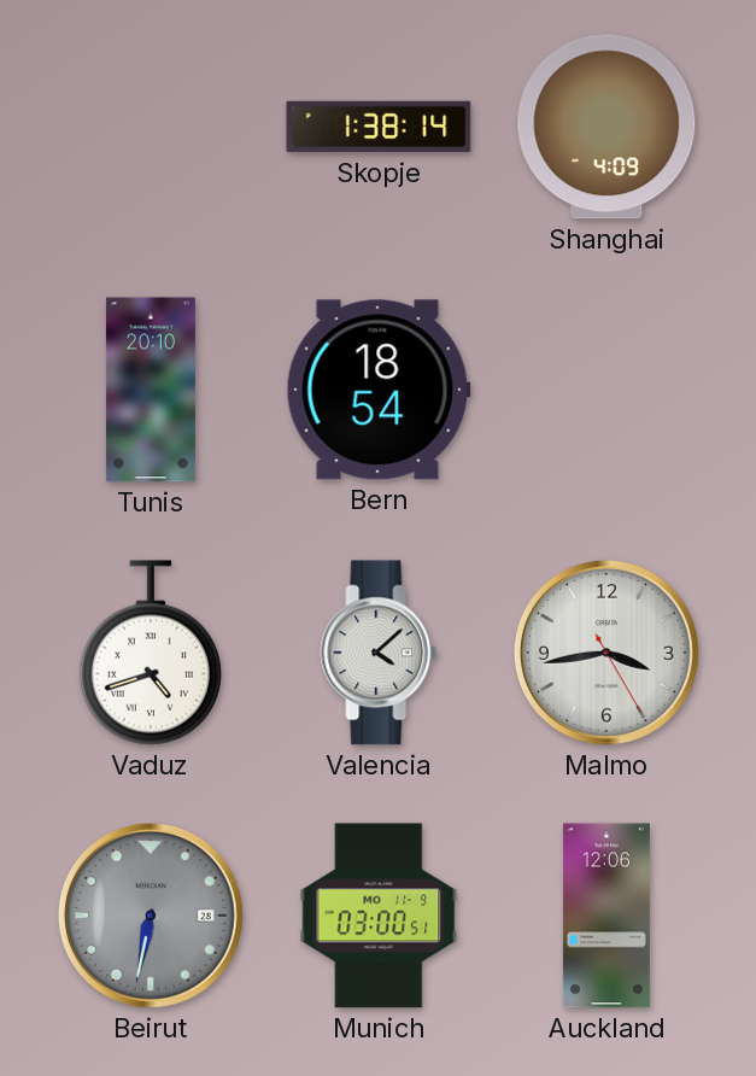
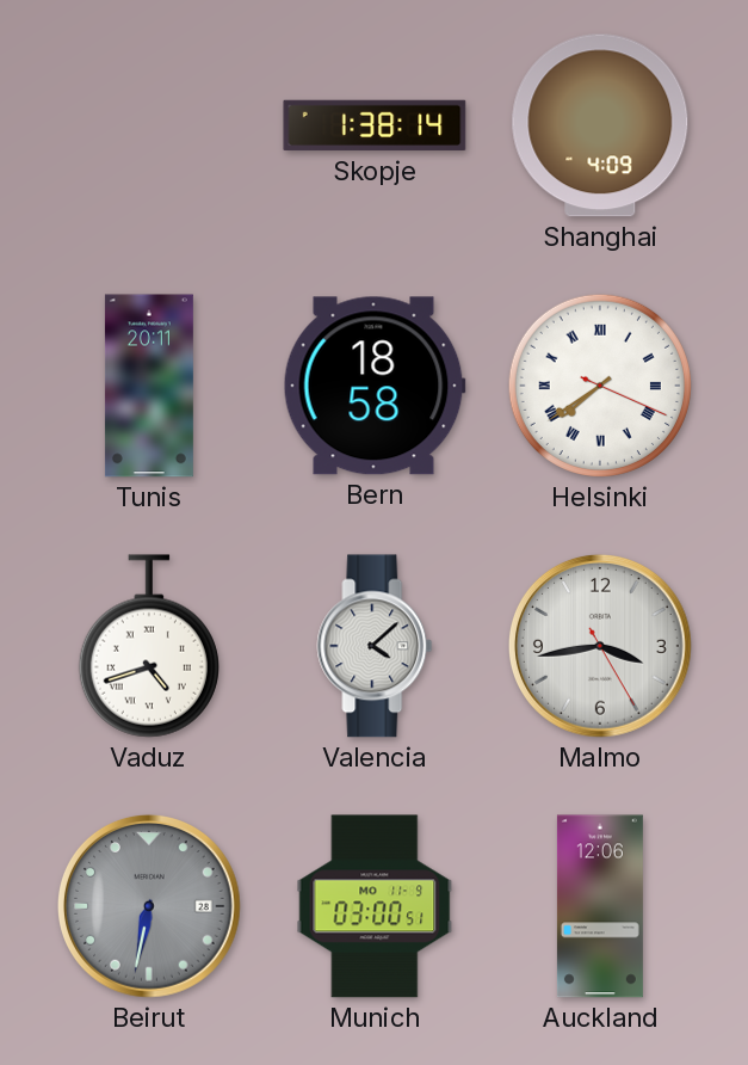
Tunis: 20:10 -> 20:11 (149, 386)
Bern: 18:54 -> 18:58 (375, 386)
Helsinki: none -> 7:39 (600, 386)
